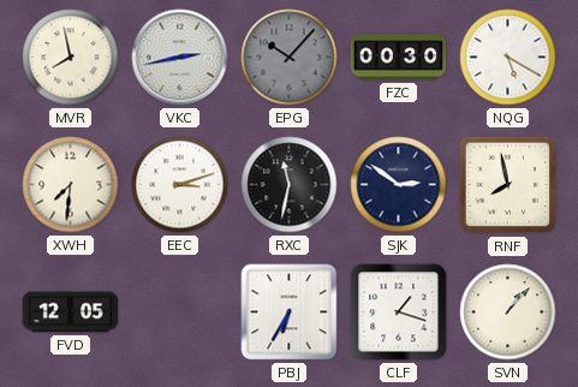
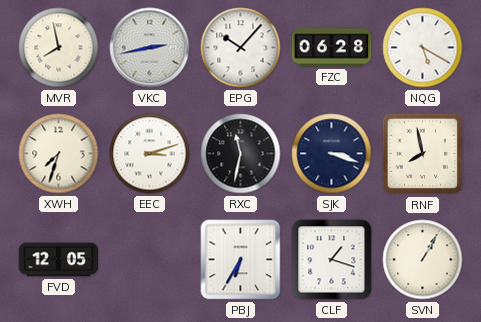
EPG dial: grey -> white (241, 48)
FZC: 00:30 -> 06:28 (332, 48)
XWH: 7:31 -> 7:33 (59, 154)
SJK: 2:51 -> 3:18 (332, 154)
SVN: 1:07 -> 1:05 (423, 260)
